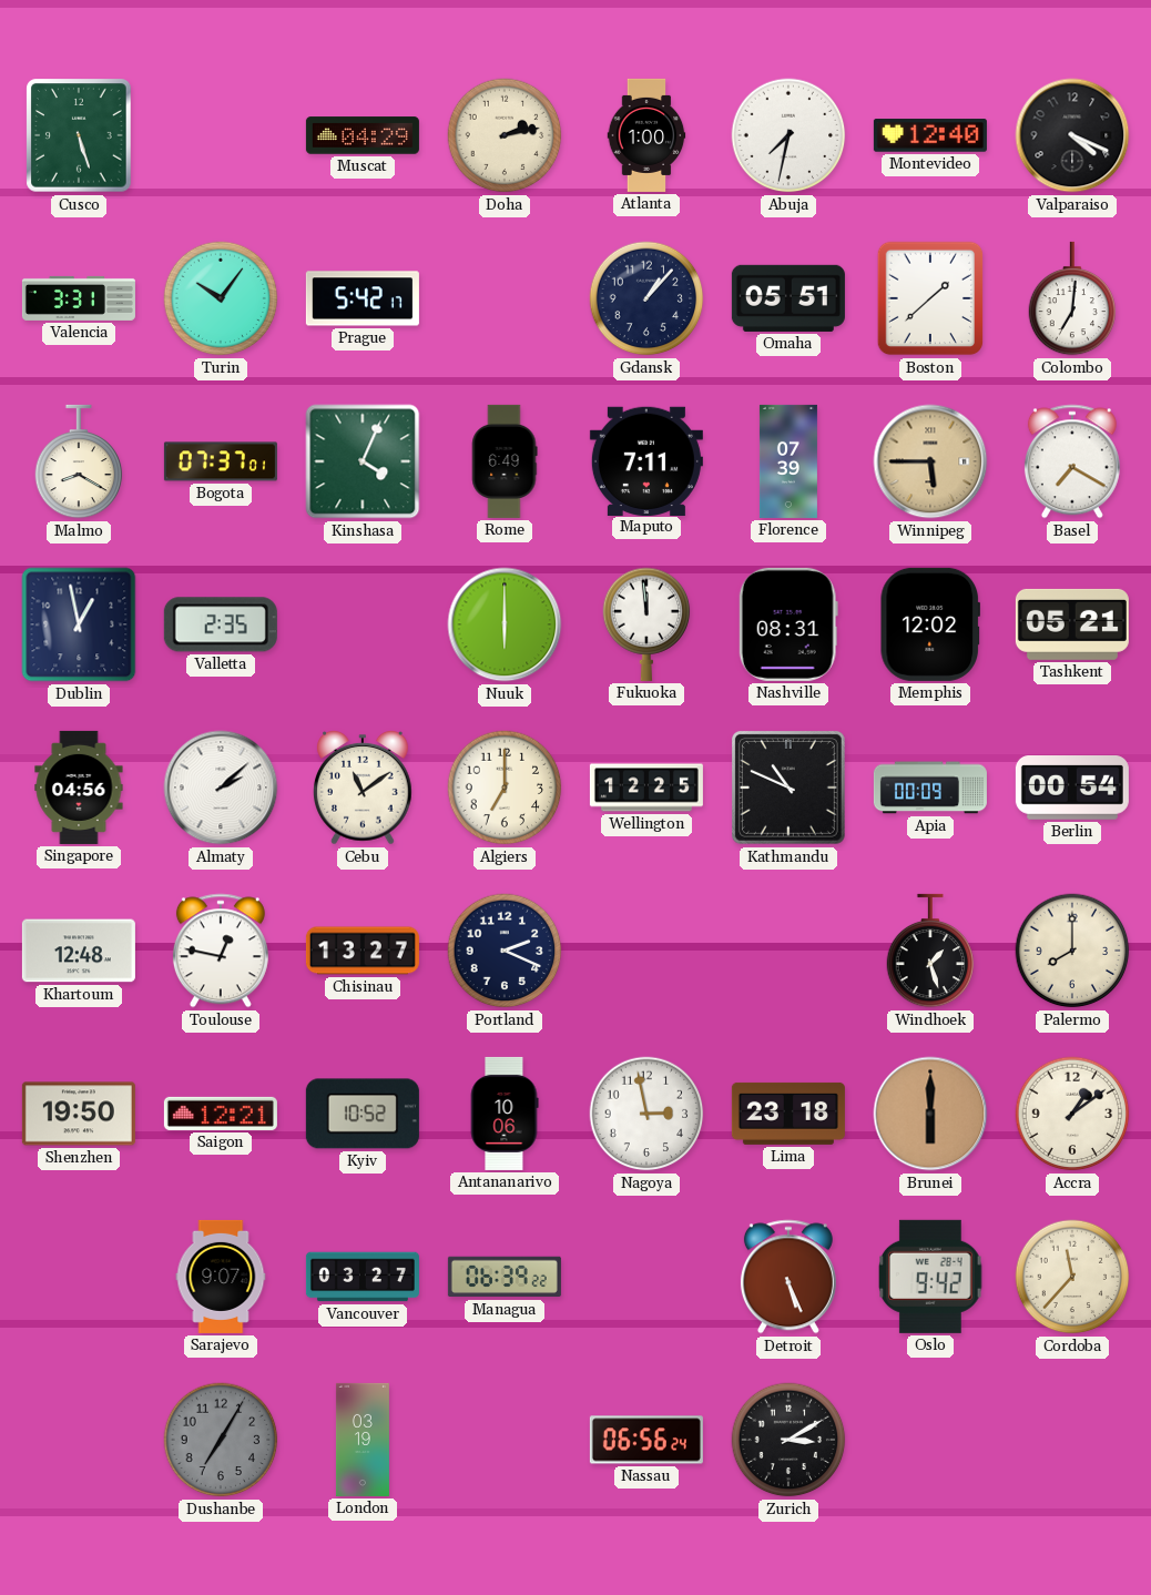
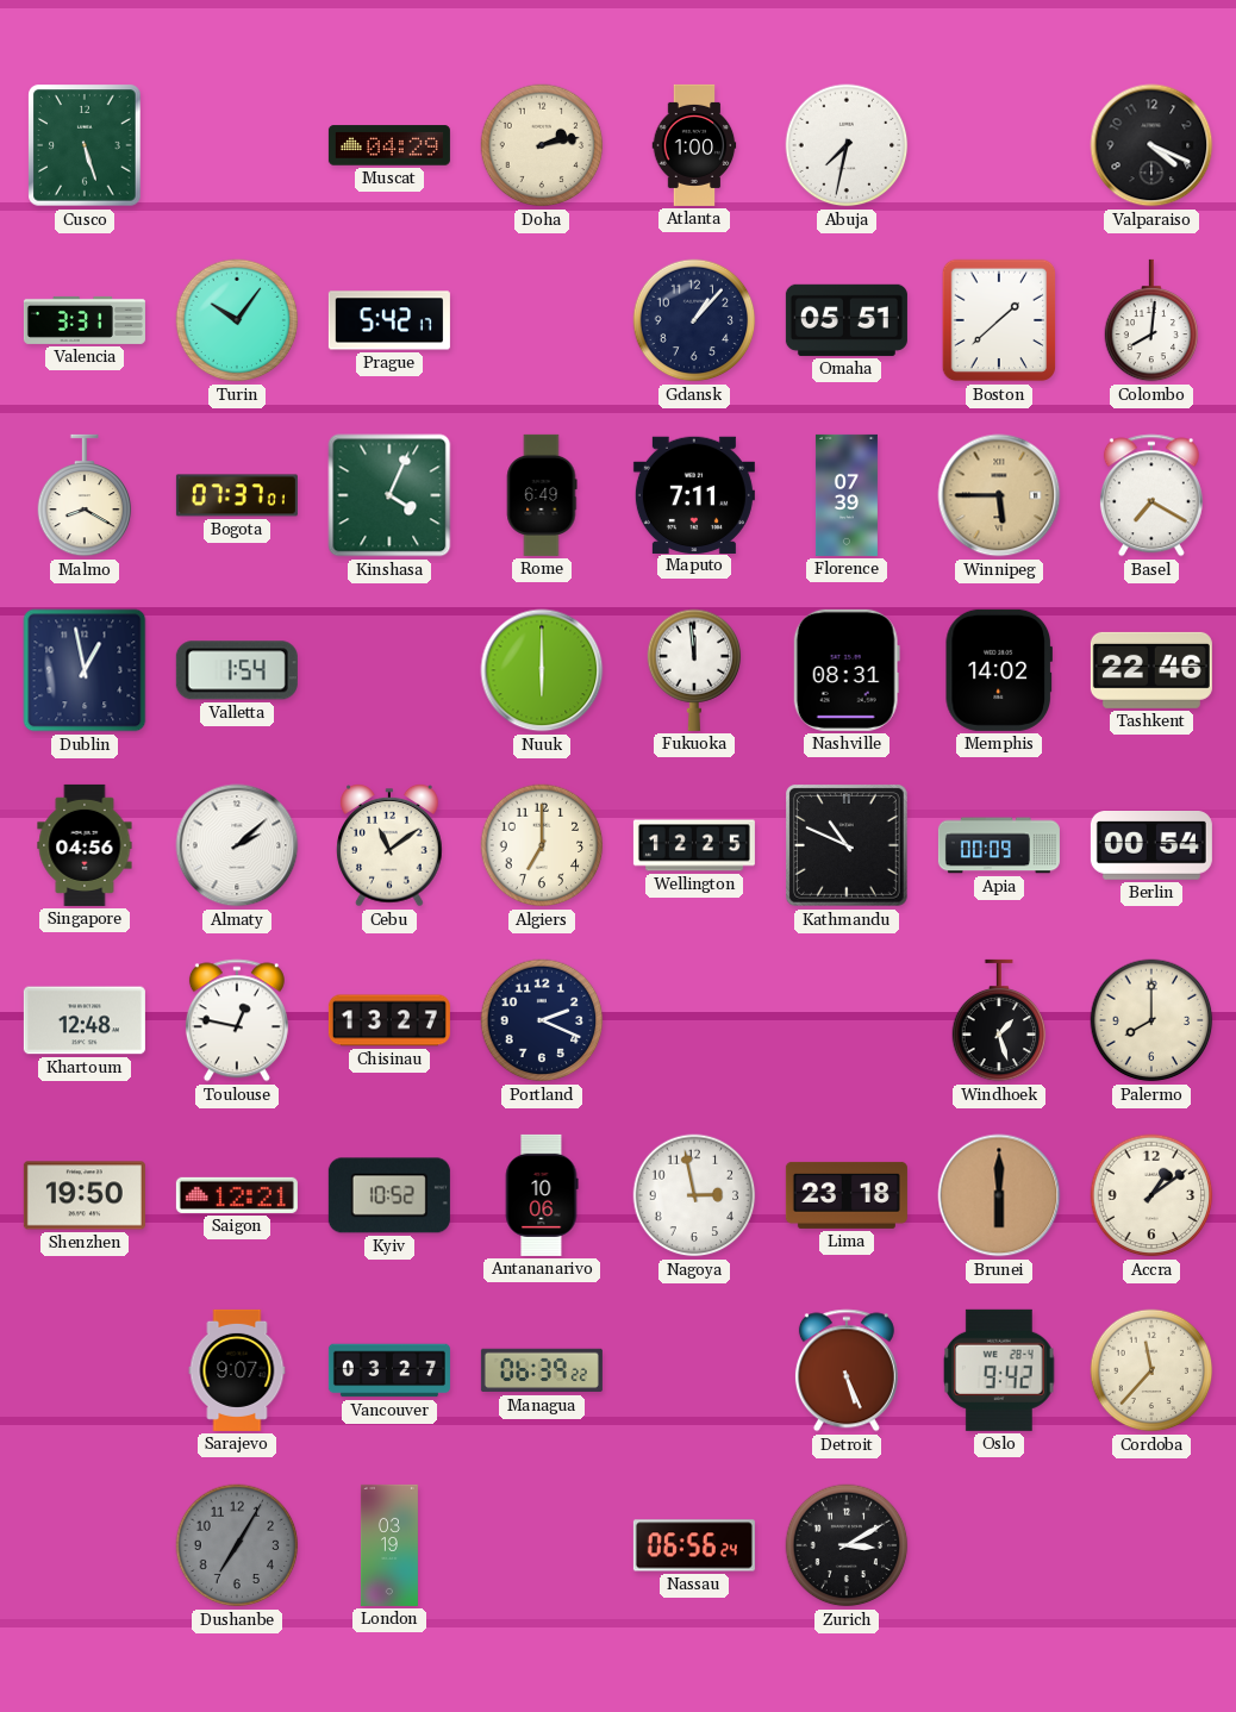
Montevideo: 12:40 -> none (930, 135)
Colombo: 7:01 -> 8:01 (1151, 320)
Valletta: 2:35 -> 1:54 (237, 670)
Memphis: 12:02 -> 14:02 (999, 670)
Tashkent: 05:21 -> 22:46 (1151, 670)
